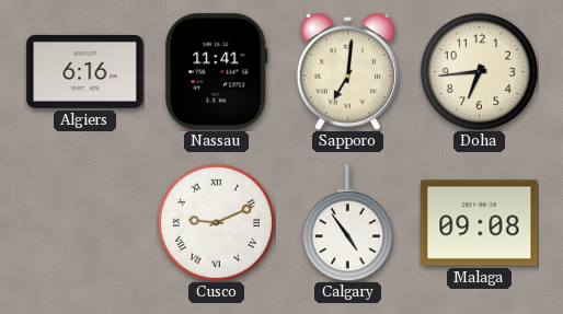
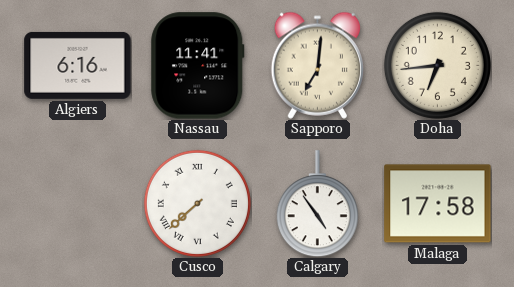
Cusco: 9:11 -> 7:38 (197, 203)
Malaga: 09:08 -> 17:58 (438, 204)
